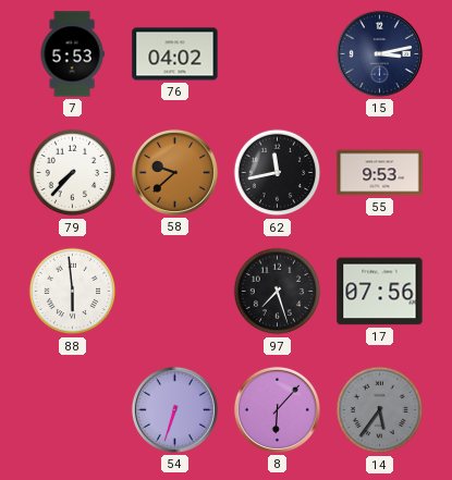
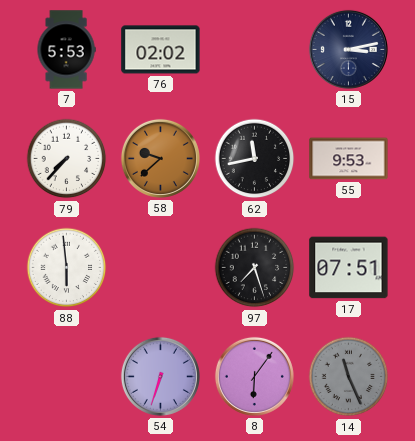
76: 04:02 -> 02:02 (161, 50)
17: 07:56 -> 07:51 (349, 268)
8: 6:07 -> 6:06 (254, 376)
14: 5:36 -> 11:26 (349, 377)
